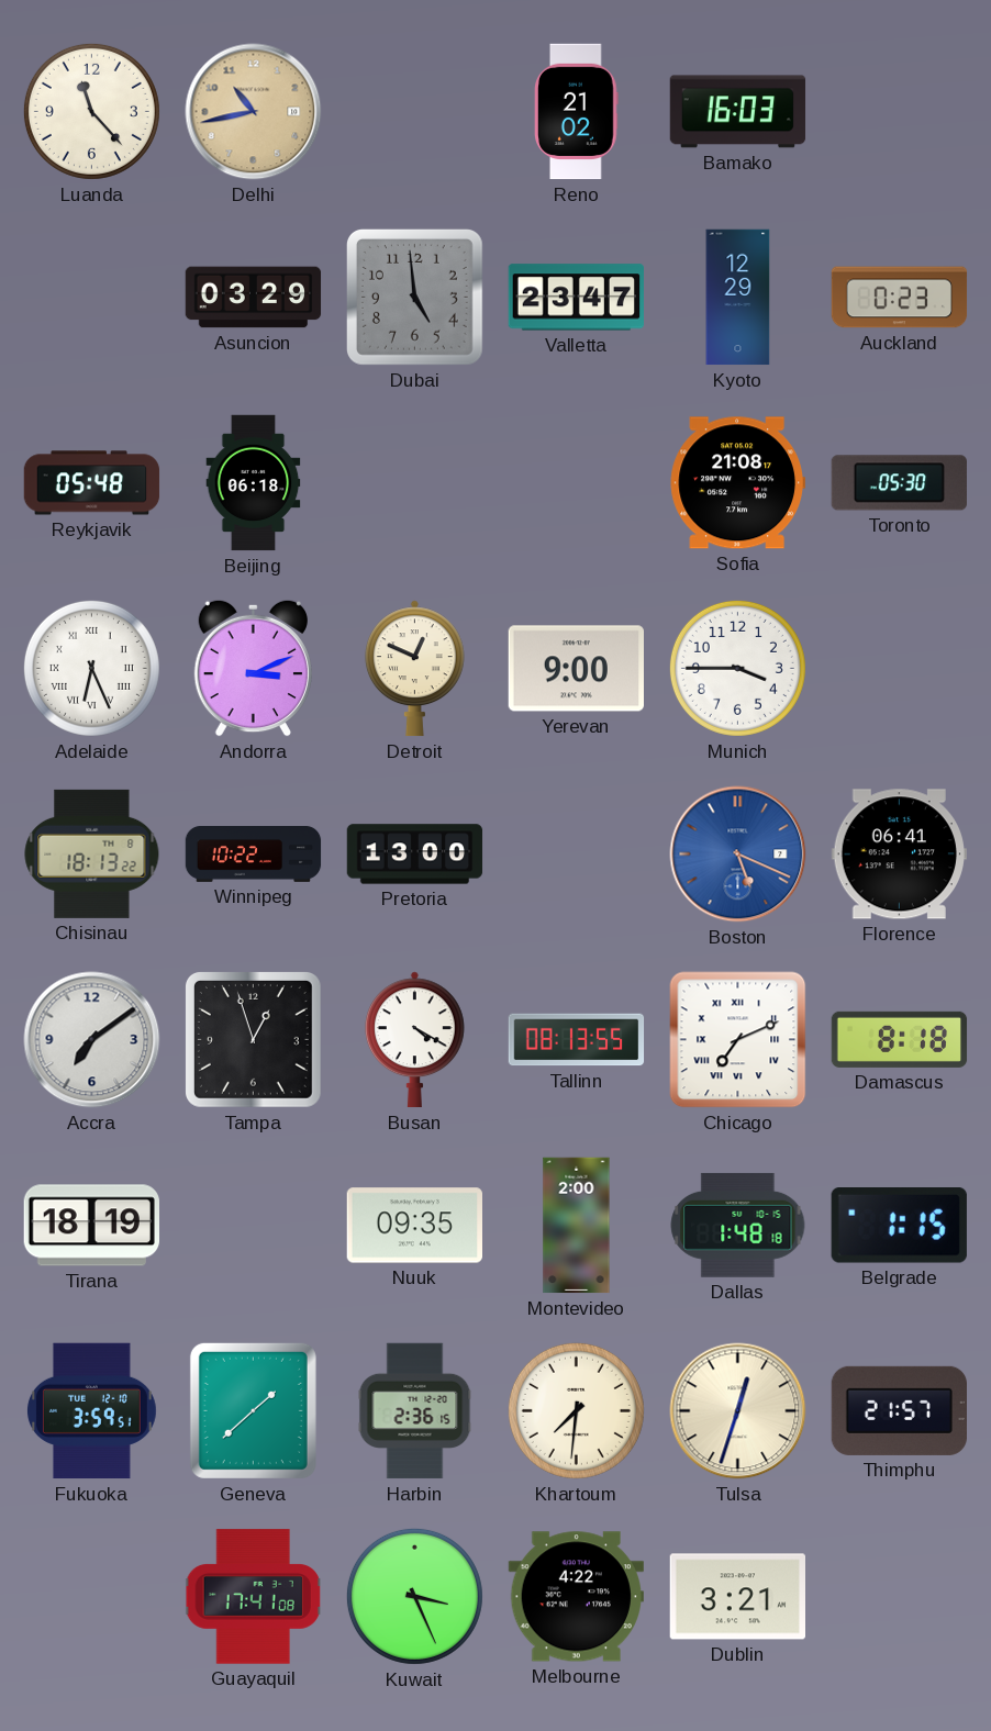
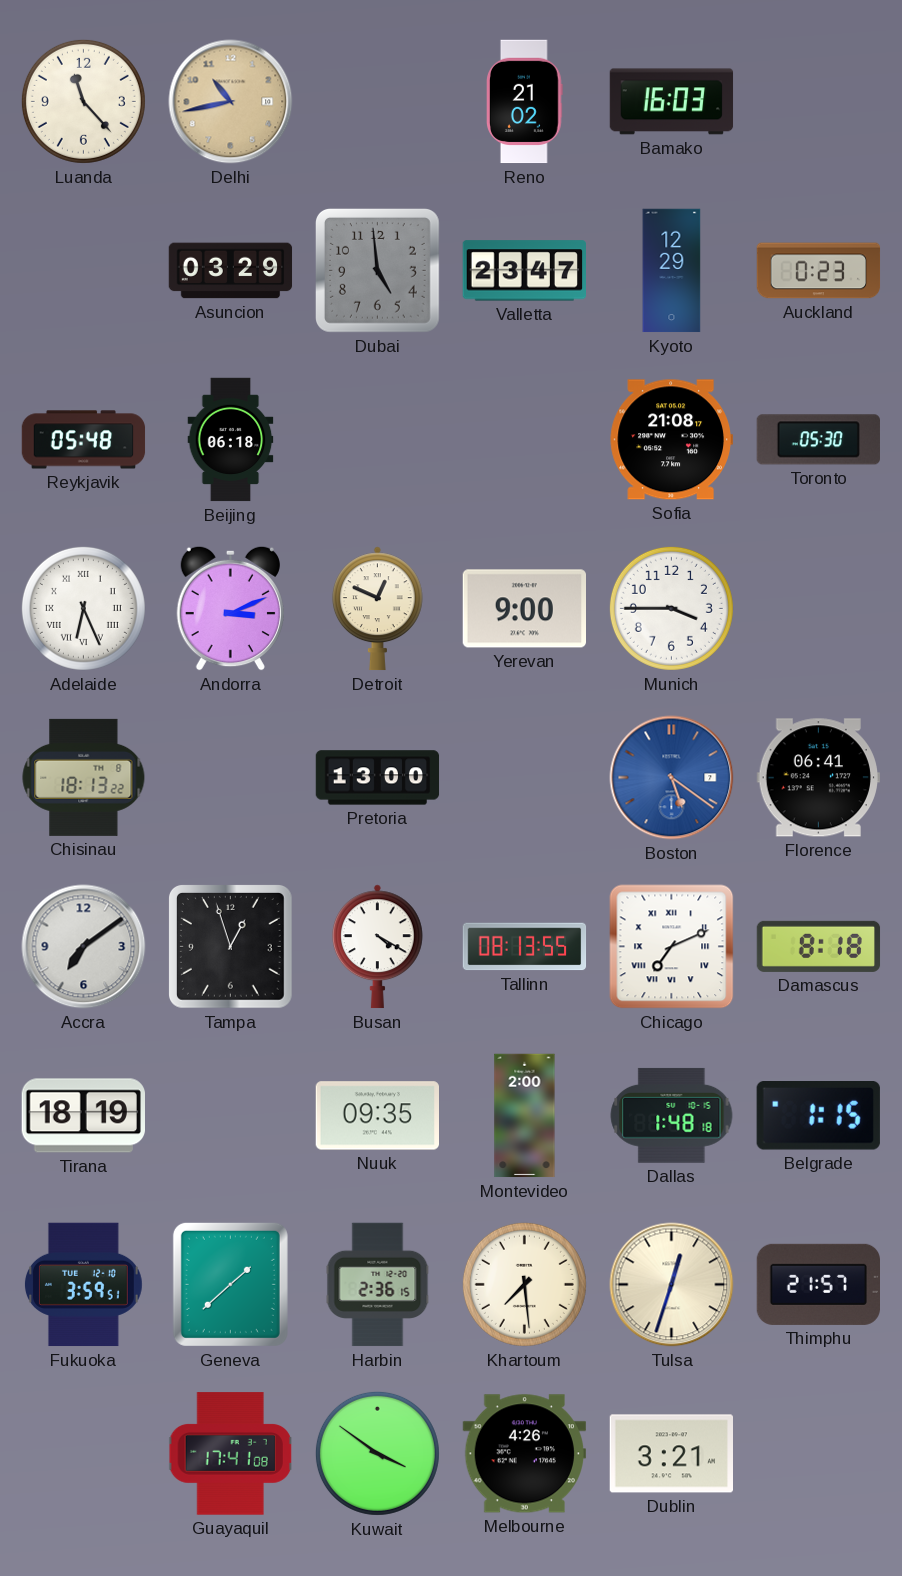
Winnipeg: 10:22 -> none (254, 855)
Boston: 5:19 -> 5:21 (672, 778)
Khartoum: 7:31 -> 7:29 (524, 1284)
Kuwait: 3:26 -> 3:51 (377, 1453)
Melbourne: 4:22 -> 4:26 (524, 1454)
